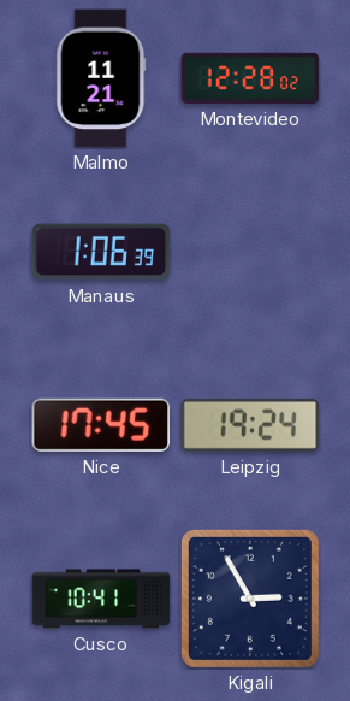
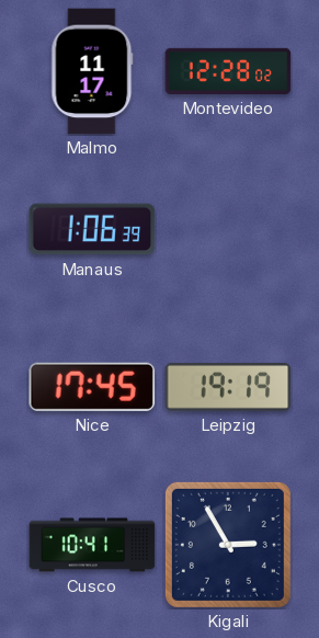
Malmo: 11:21 -> 11:17 (92, 71)
Leipzig: 19:24 -> 19:19 (228, 387)
